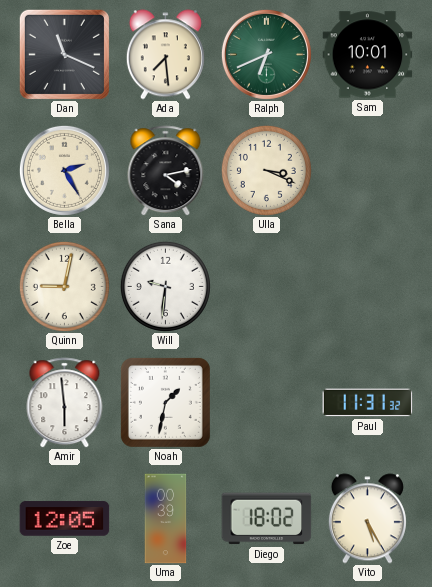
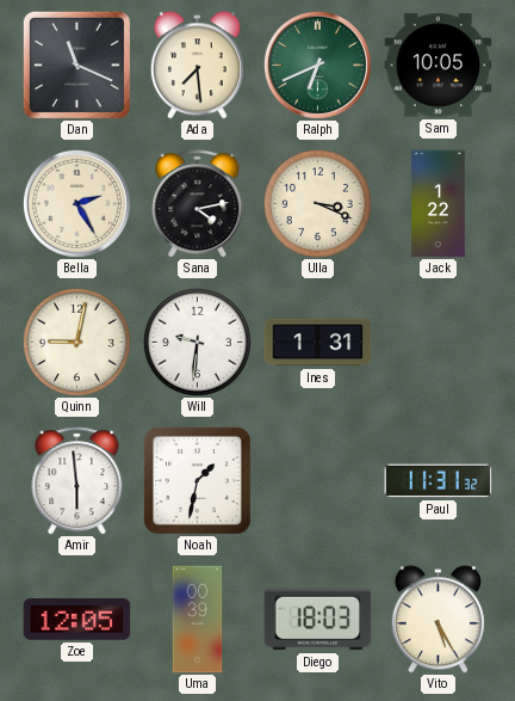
Sam: 10:01 -> 10:05 (439, 66)
Jack: none -> 1:22 (439, 204)
Ines: none -> 1:31 (318, 343)
Diego: 18:02 -> 18:03 (318, 620)
